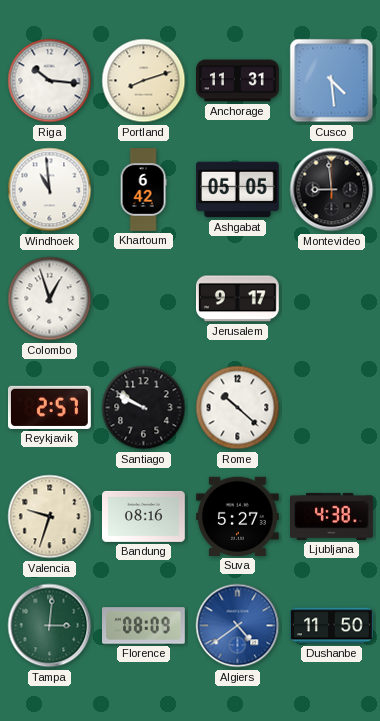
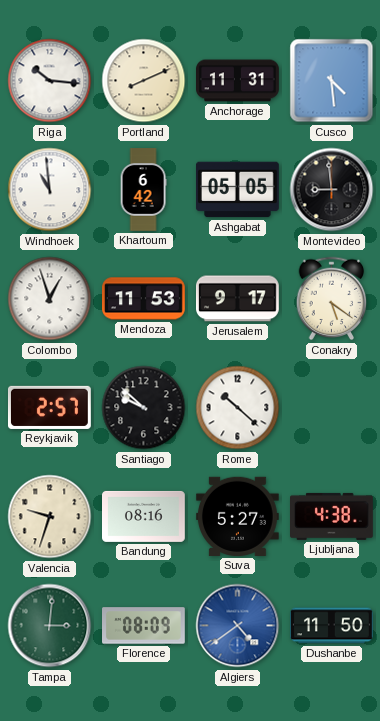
Portland: 8:12 -> 8:11 (144, 81)
Mendoza: none -> 11:53 (144, 299)
Conakry: none -> 5:21 (332, 299)
Santiago: 9:50 -> 9:52 (144, 408)
